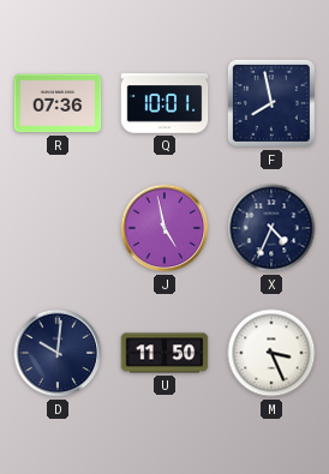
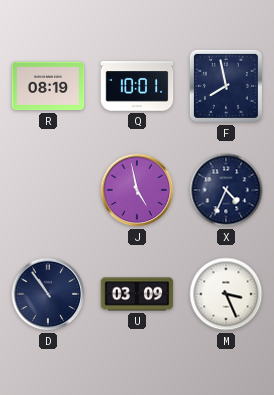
R: 07:36 -> 08:19 (48, 86)
D: 10:01 -> 10:54 (48, 294)
U: 11:50 -> 03:09 (137, 294)
